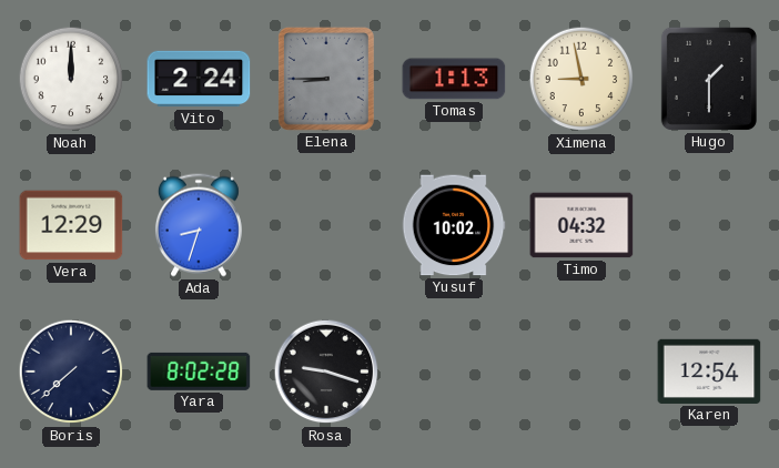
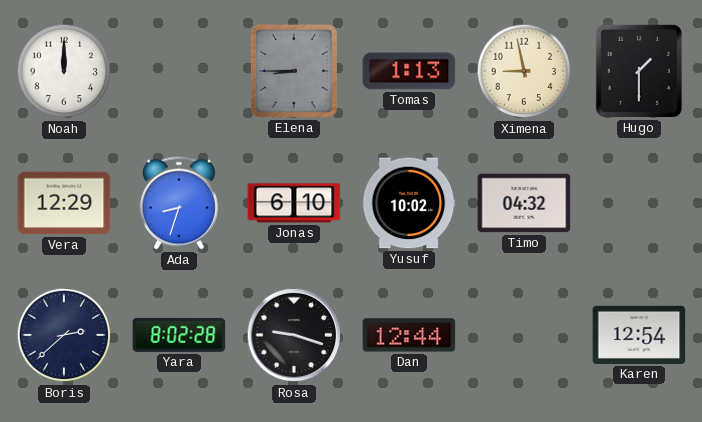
Vito: 2:24 -> none (199, 79)
Jonas: none -> 6:10 (294, 203)
Boris: 7:38 -> 2:38 (64, 335)
Dan: none -> 12:44 (409, 335)
